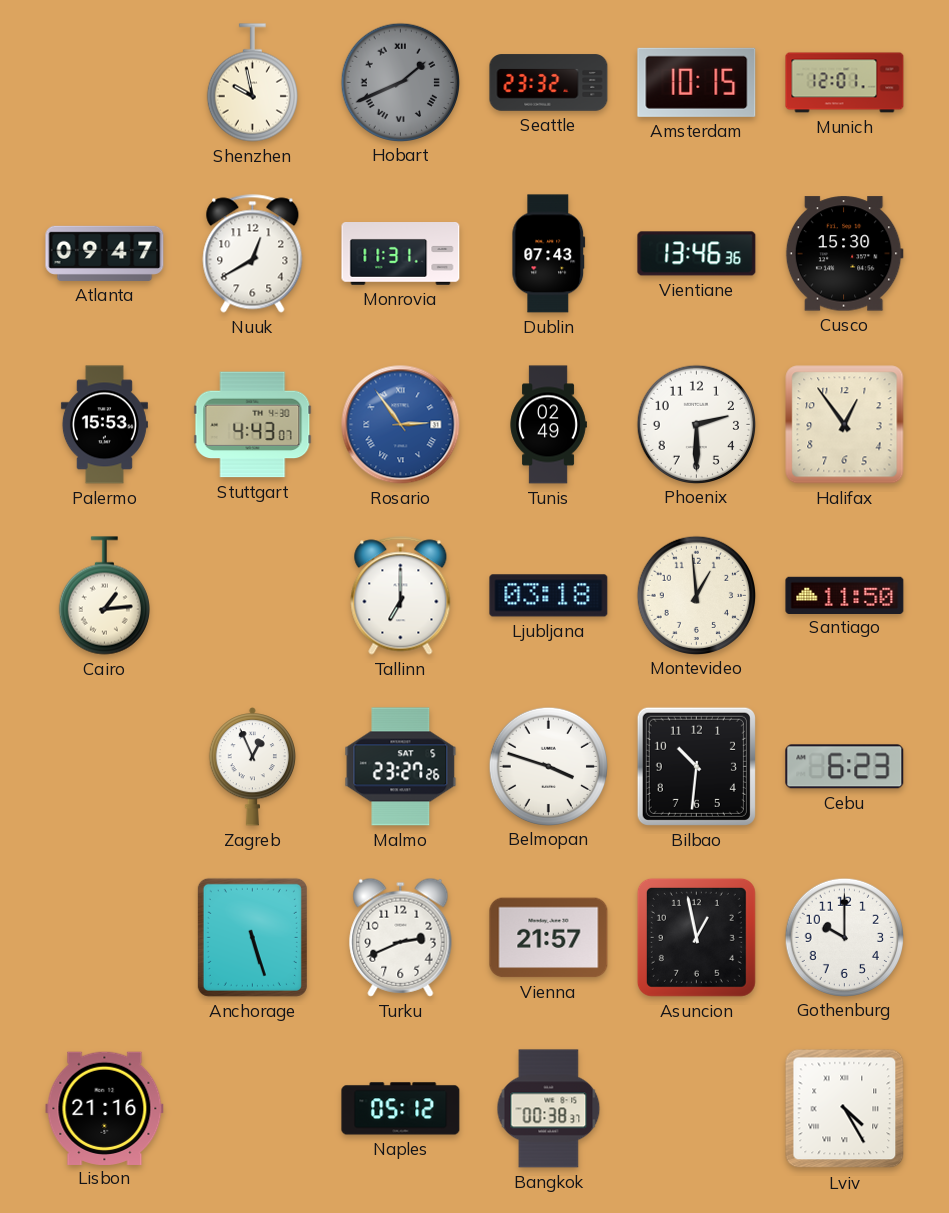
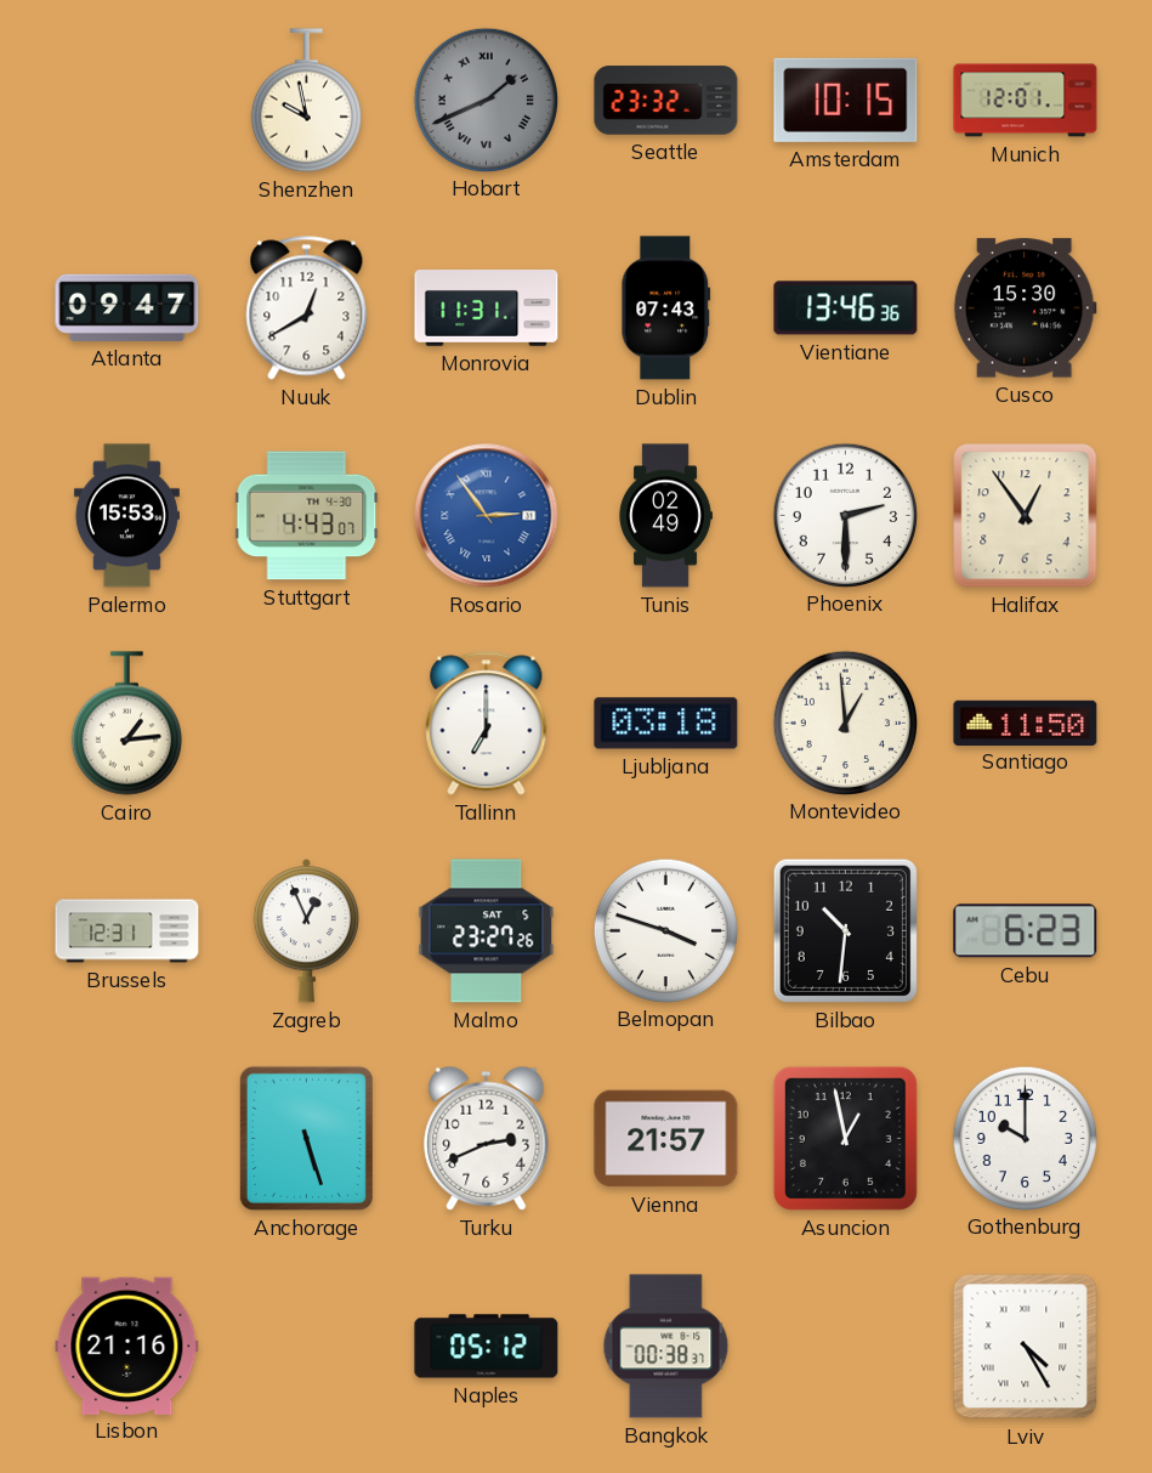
Brussels: none -> 12:31 (127, 931)
